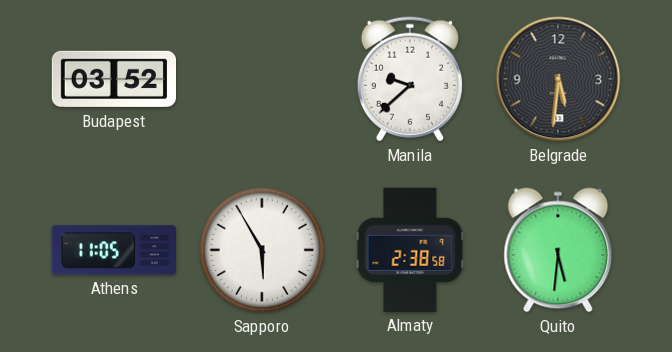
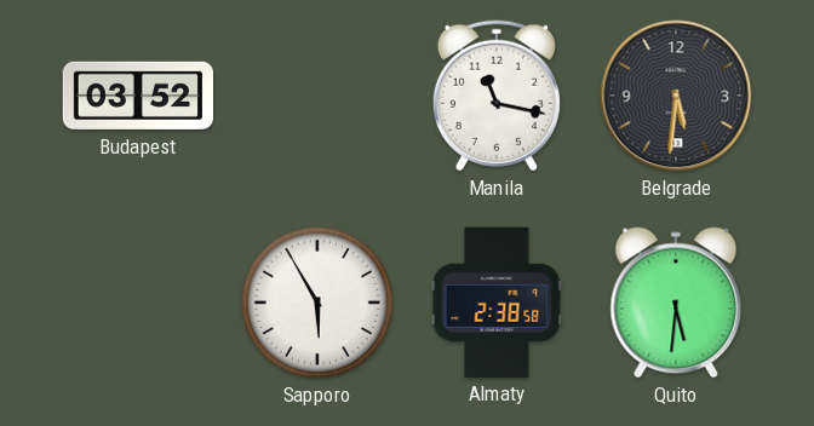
Manila: 9:38 -> 11:17 (497, 96)
Athens: 11:05 -> none (113, 250)
